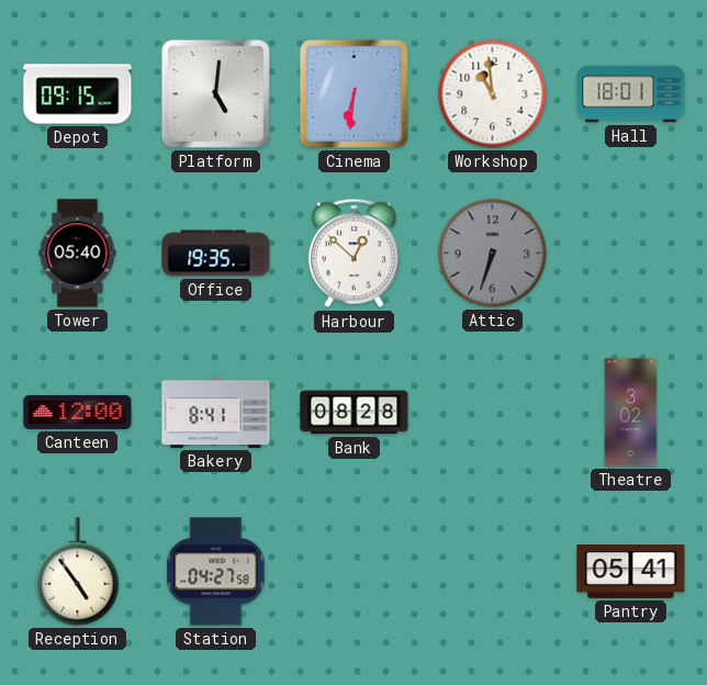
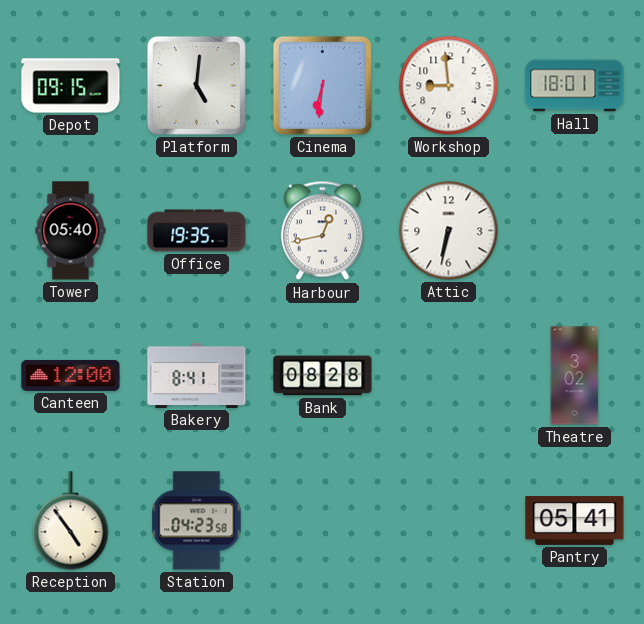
Workshop: 10:59 -> 8:59 (449, 86)
Harbour: 12:52 -> 12:43 (322, 231)
Attic: 6:33 -> 6:32 (449, 231)
Attic dial: grey -> white (449, 231)
Station: 04:27 -> 04:23 (197, 521)
